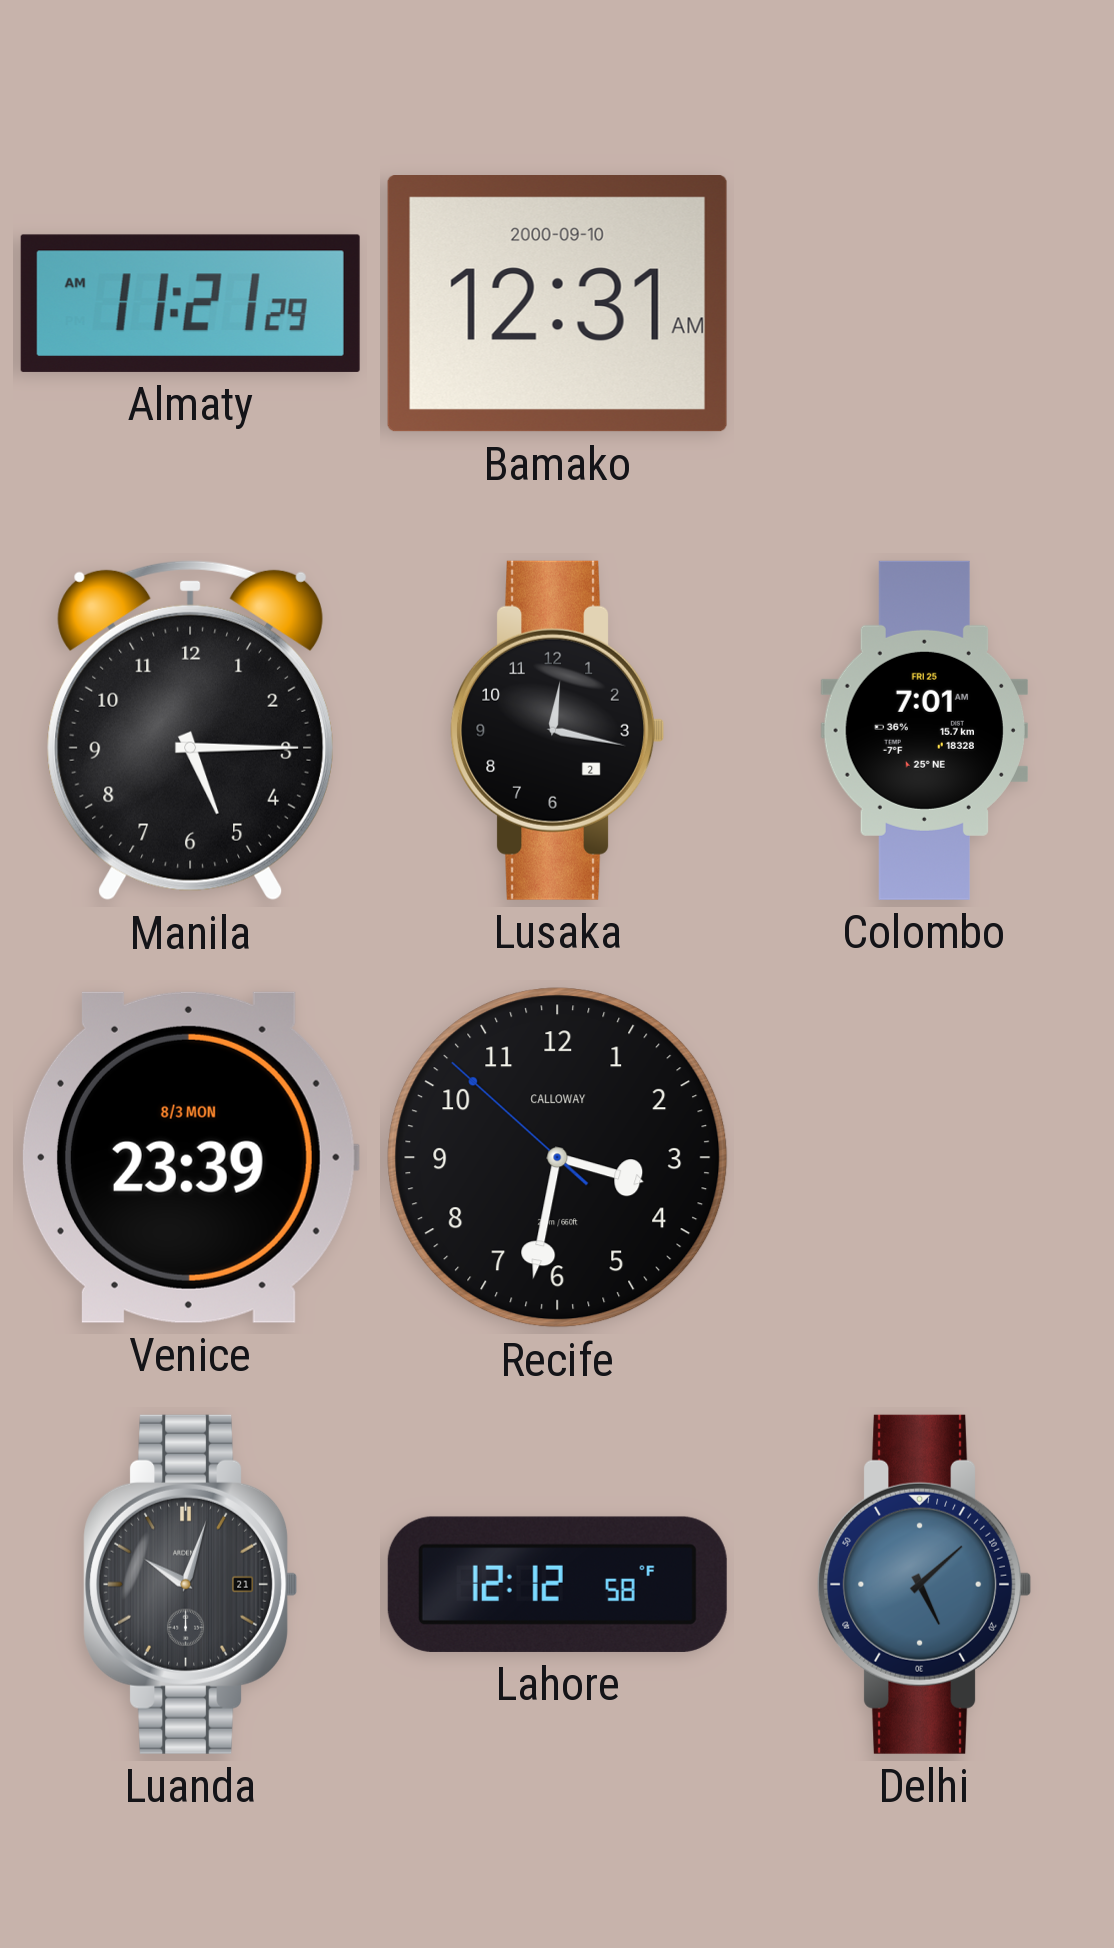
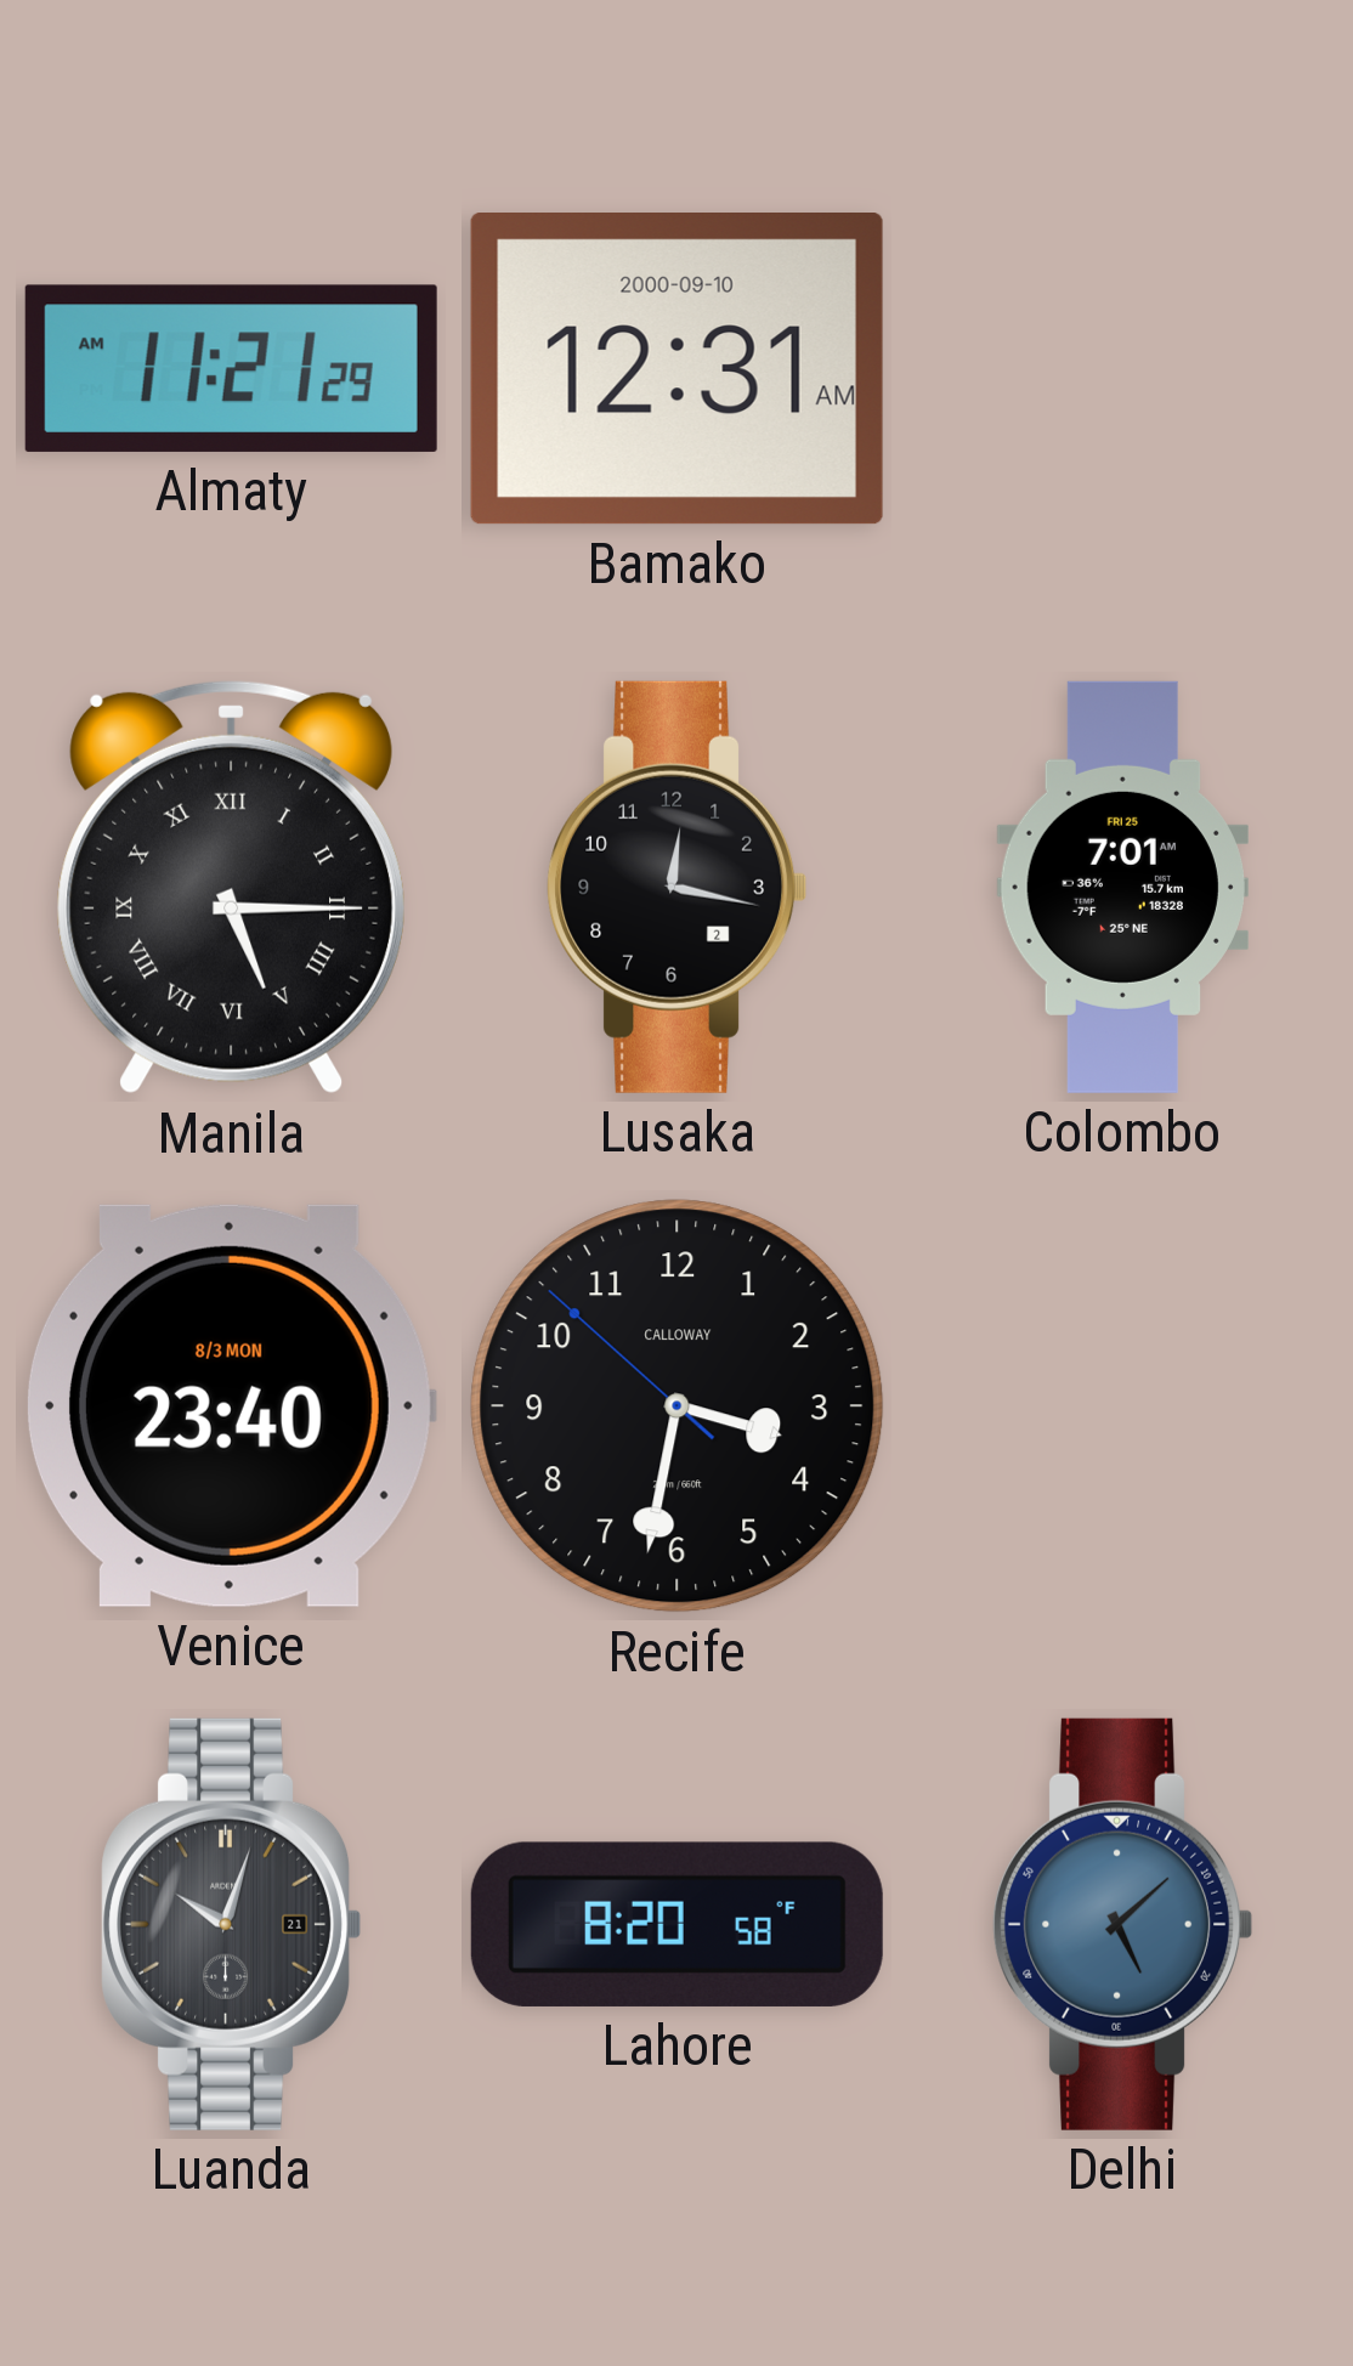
Manila numerals: Arabic -> Roman (231, 887)
Venice: 23:39 -> 23:40 (231, 1405)
Lahore: 12:12 -> 8:20 (676, 1924)
